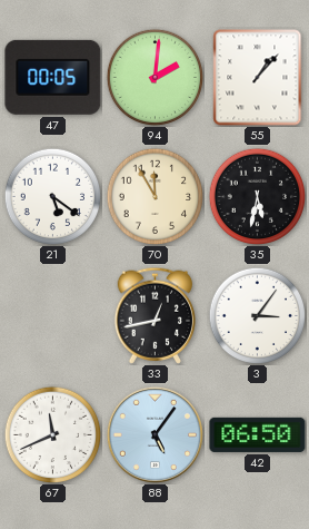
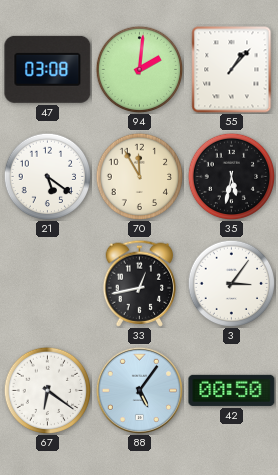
47: 00:05 -> 03:08 (48, 69)
67: 11:41 -> 6:21 (47, 390)
42: 06:50 -> 00:50 (232, 390)
